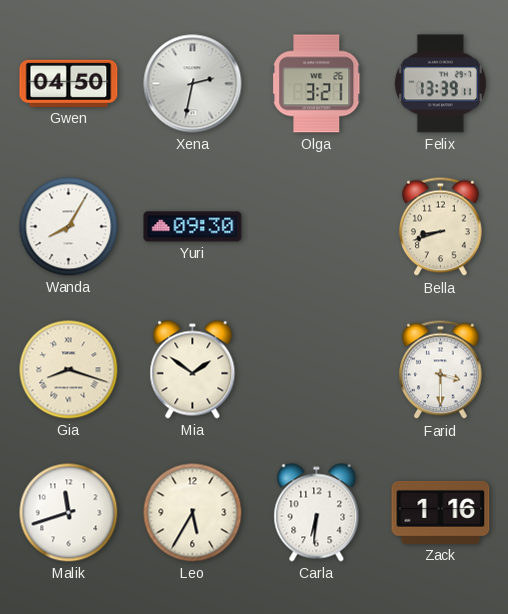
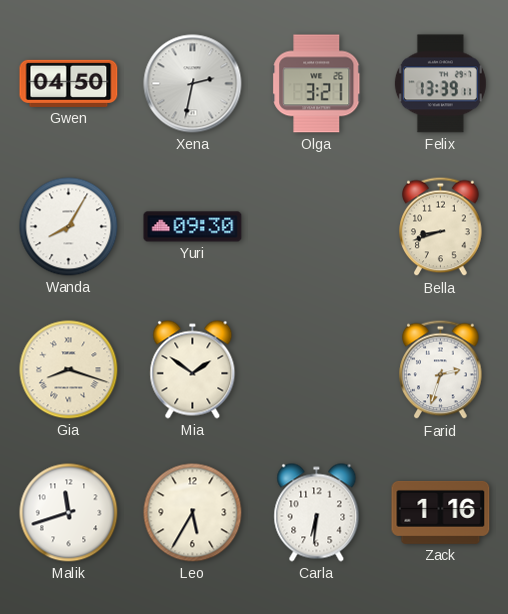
Farid: 3:30 -> 2:33 (441, 370)
